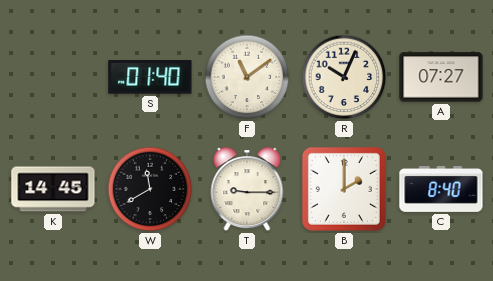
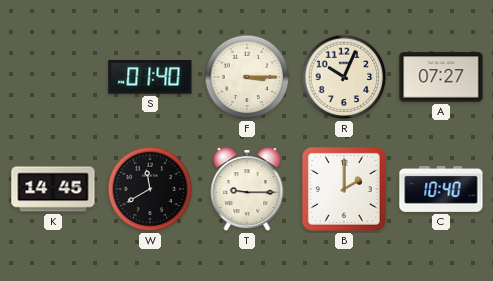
F: 11:09 -> 3:15 (247, 77)
C: 8:40 -> 10:40 (441, 189)
